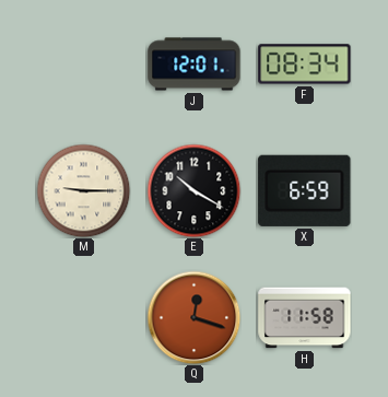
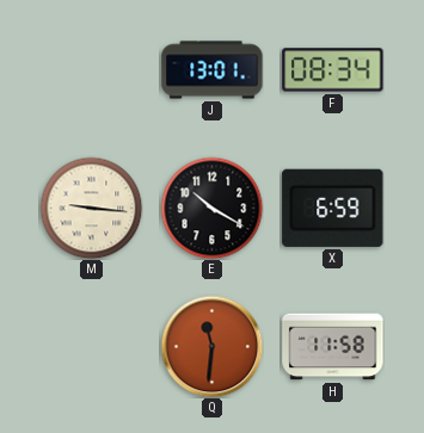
J: 12:01 -> 13:01 (213, 70)
M: 9:15 -> 9:16 (91, 208)
Q: 12:18 -> 11:31 (211, 346)
